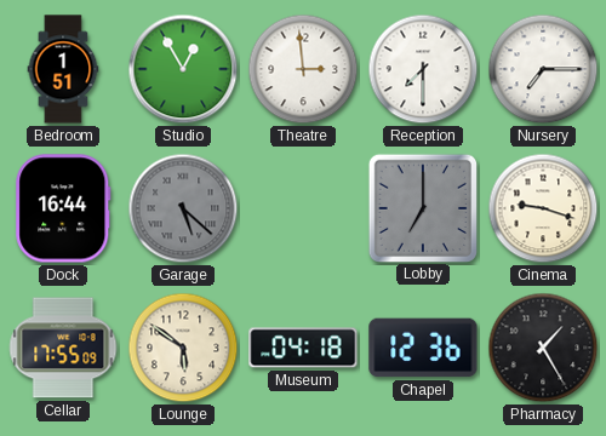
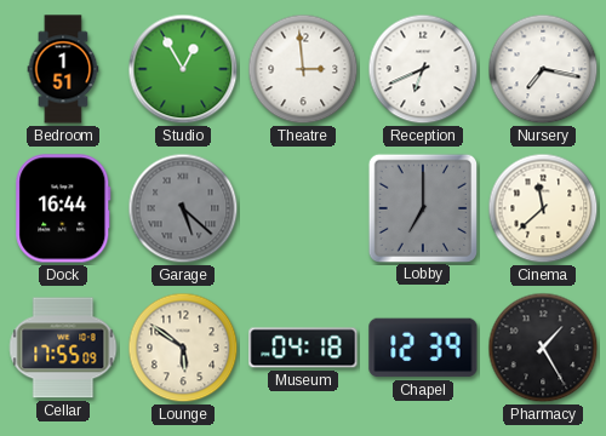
Reception: 7:30 -> 6:41 (423, 69)
Nursery: 7:15 -> 7:17 (543, 69)
Cinema: 9:18 -> 11:38 (543, 208)
Chapel: 12:36 -> 12:39 (423, 348)
